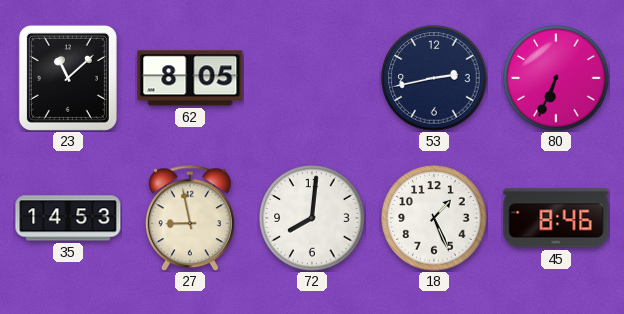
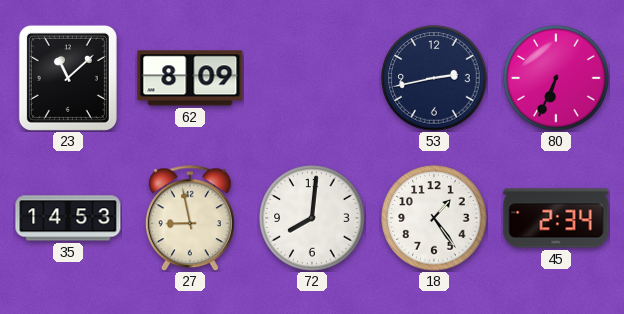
62: 8:05 -> 8:09 (190, 78)
18: 1:26 -> 1:24 (434, 218)
45: 8:46 -> 2:34 (556, 218)
